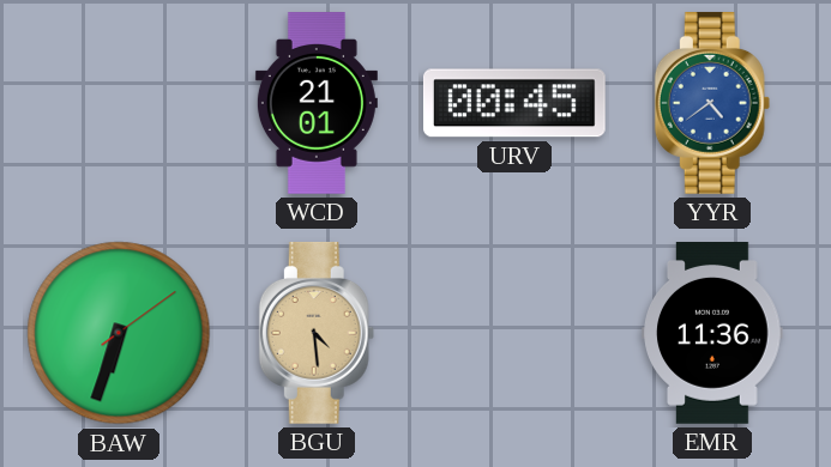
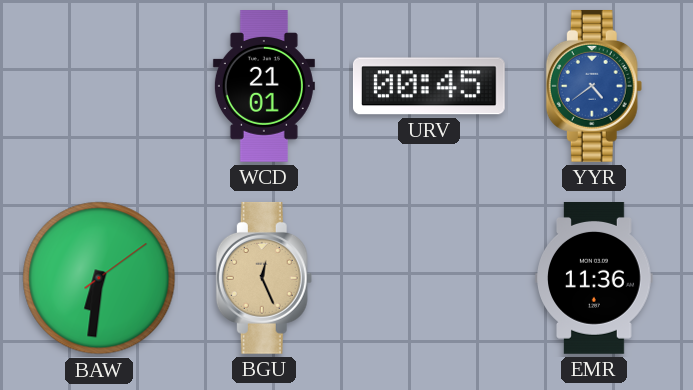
BAW: 6:33 -> 6:31 (99, 278)
BGU: 4:29 -> 12:26 (264, 278)
